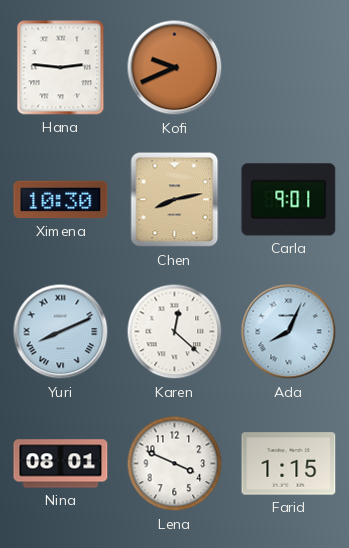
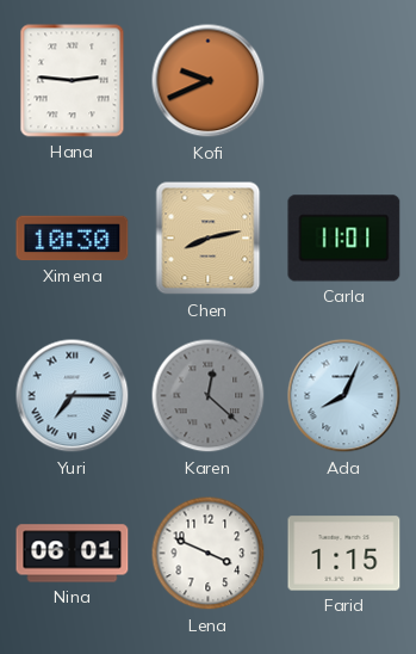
Carla: 9:01 -> 11:01 (344, 239)
Yuri: 8:11 -> 7:15 (73, 396)
Karen dial: white -> grey (209, 396)
Nina: 08:01 -> 06:01 (73, 554)
